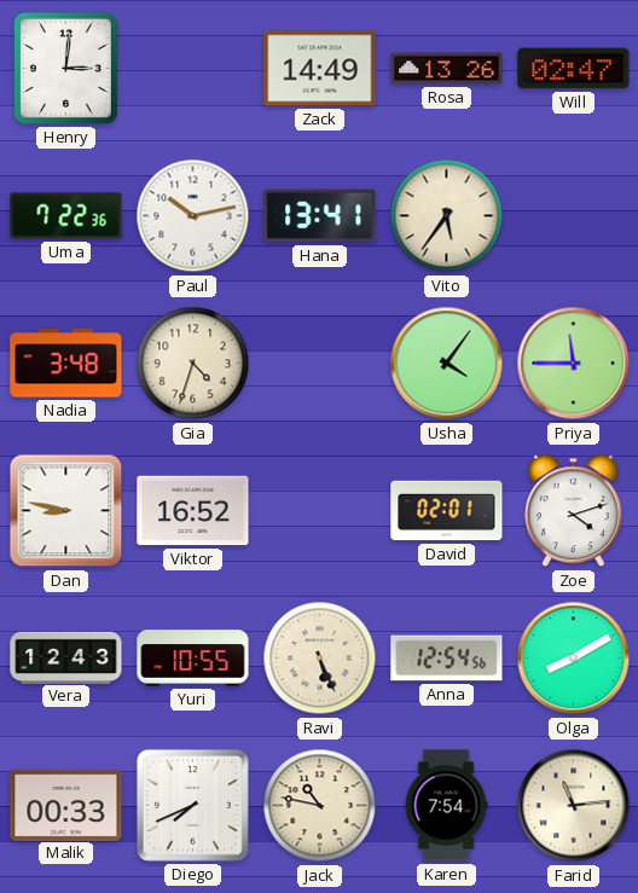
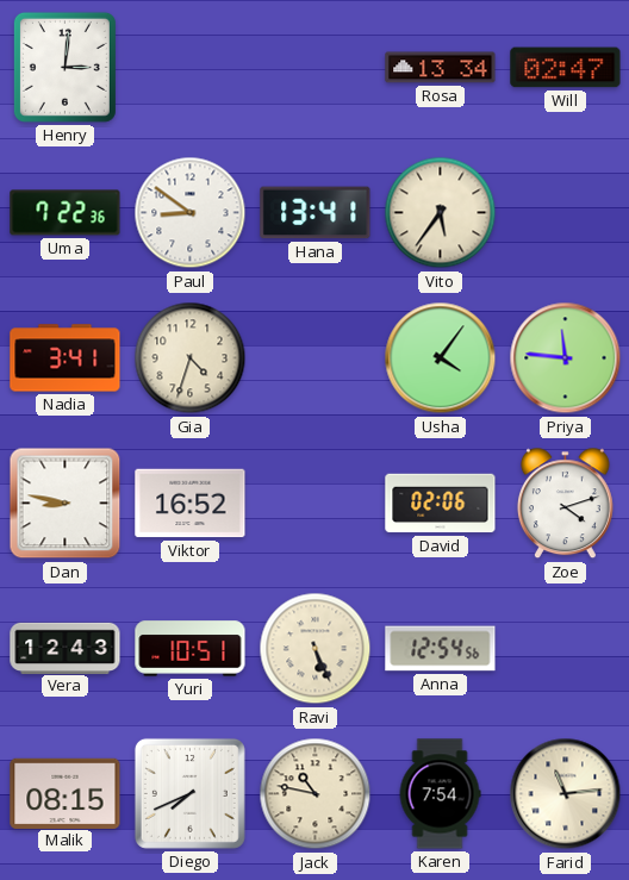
Zack: 14:49 -> none (320, 69)
Rosa: 13:26 -> 13:34 (441, 68)
Paul: 10:13 -> 8:51 (191, 213)
Nadia: 3:48 -> 3:41 (66, 358)
Priya: 11:45 -> 11:46 (566, 358)
David: 02:01 -> 02:06 (441, 504)
Yuri: 10:55 -> 10:51 (191, 649)
Olga: 8:10 -> none (574, 659)
Malik: 00:33 -> 08:15 (66, 793)
